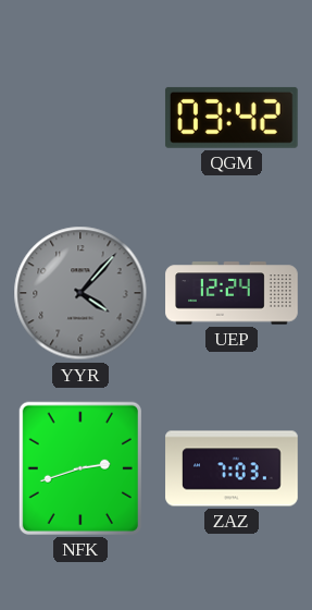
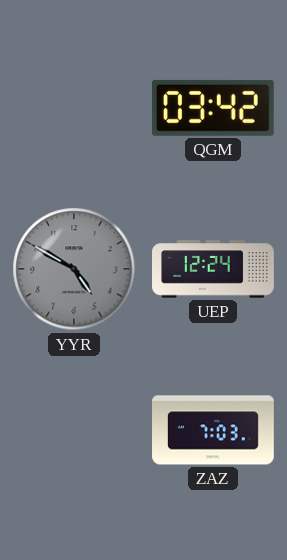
YYR: 4:07 -> 4:50 (74, 269)
NFK: 2:42 -> none (80, 468)
